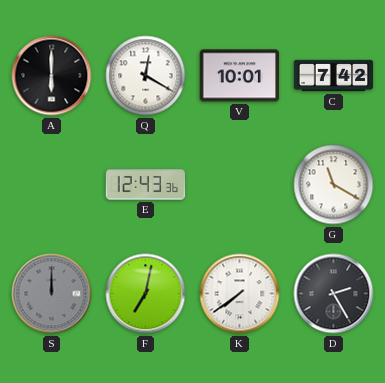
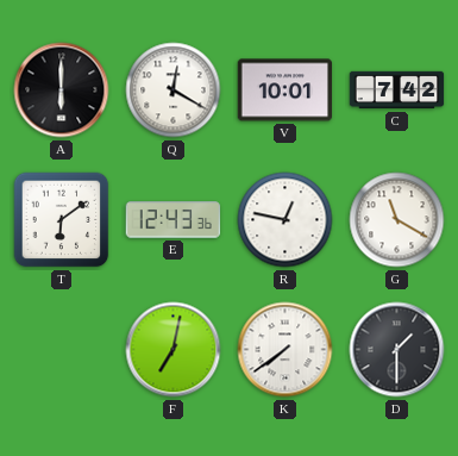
T: none -> 6:09 (62, 220)
R: none -> 12:47 (286, 220)
S: 12:00 -> none (52, 294)
D: 2:25 -> 1:30 (397, 350)
